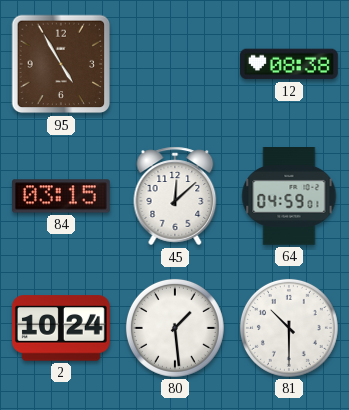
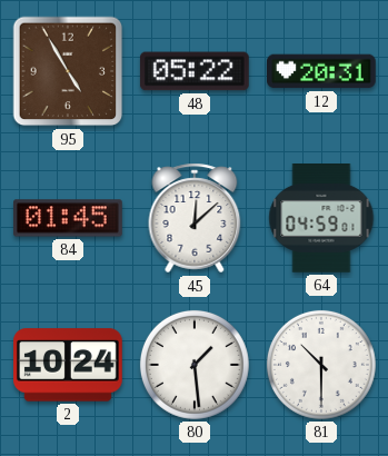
48: none -> 05:22 (195, 71)
12: 08:38 -> 20:31 (322, 71)
84: 03:15 -> 01:45 (69, 218)
